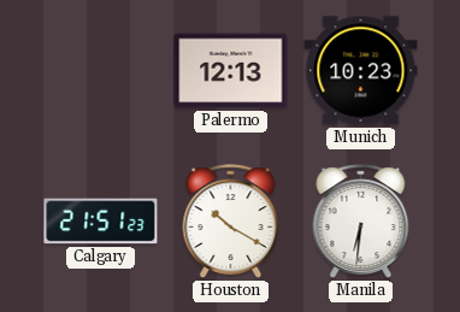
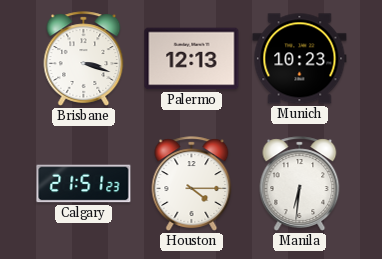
Brisbane: none -> 3:18 (84, 59)
Houston: 10:20 -> 4:15 (192, 184)
